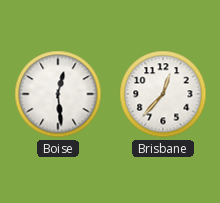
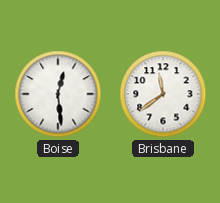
Brisbane: 12:37 -> 11:39 (163, 94)
